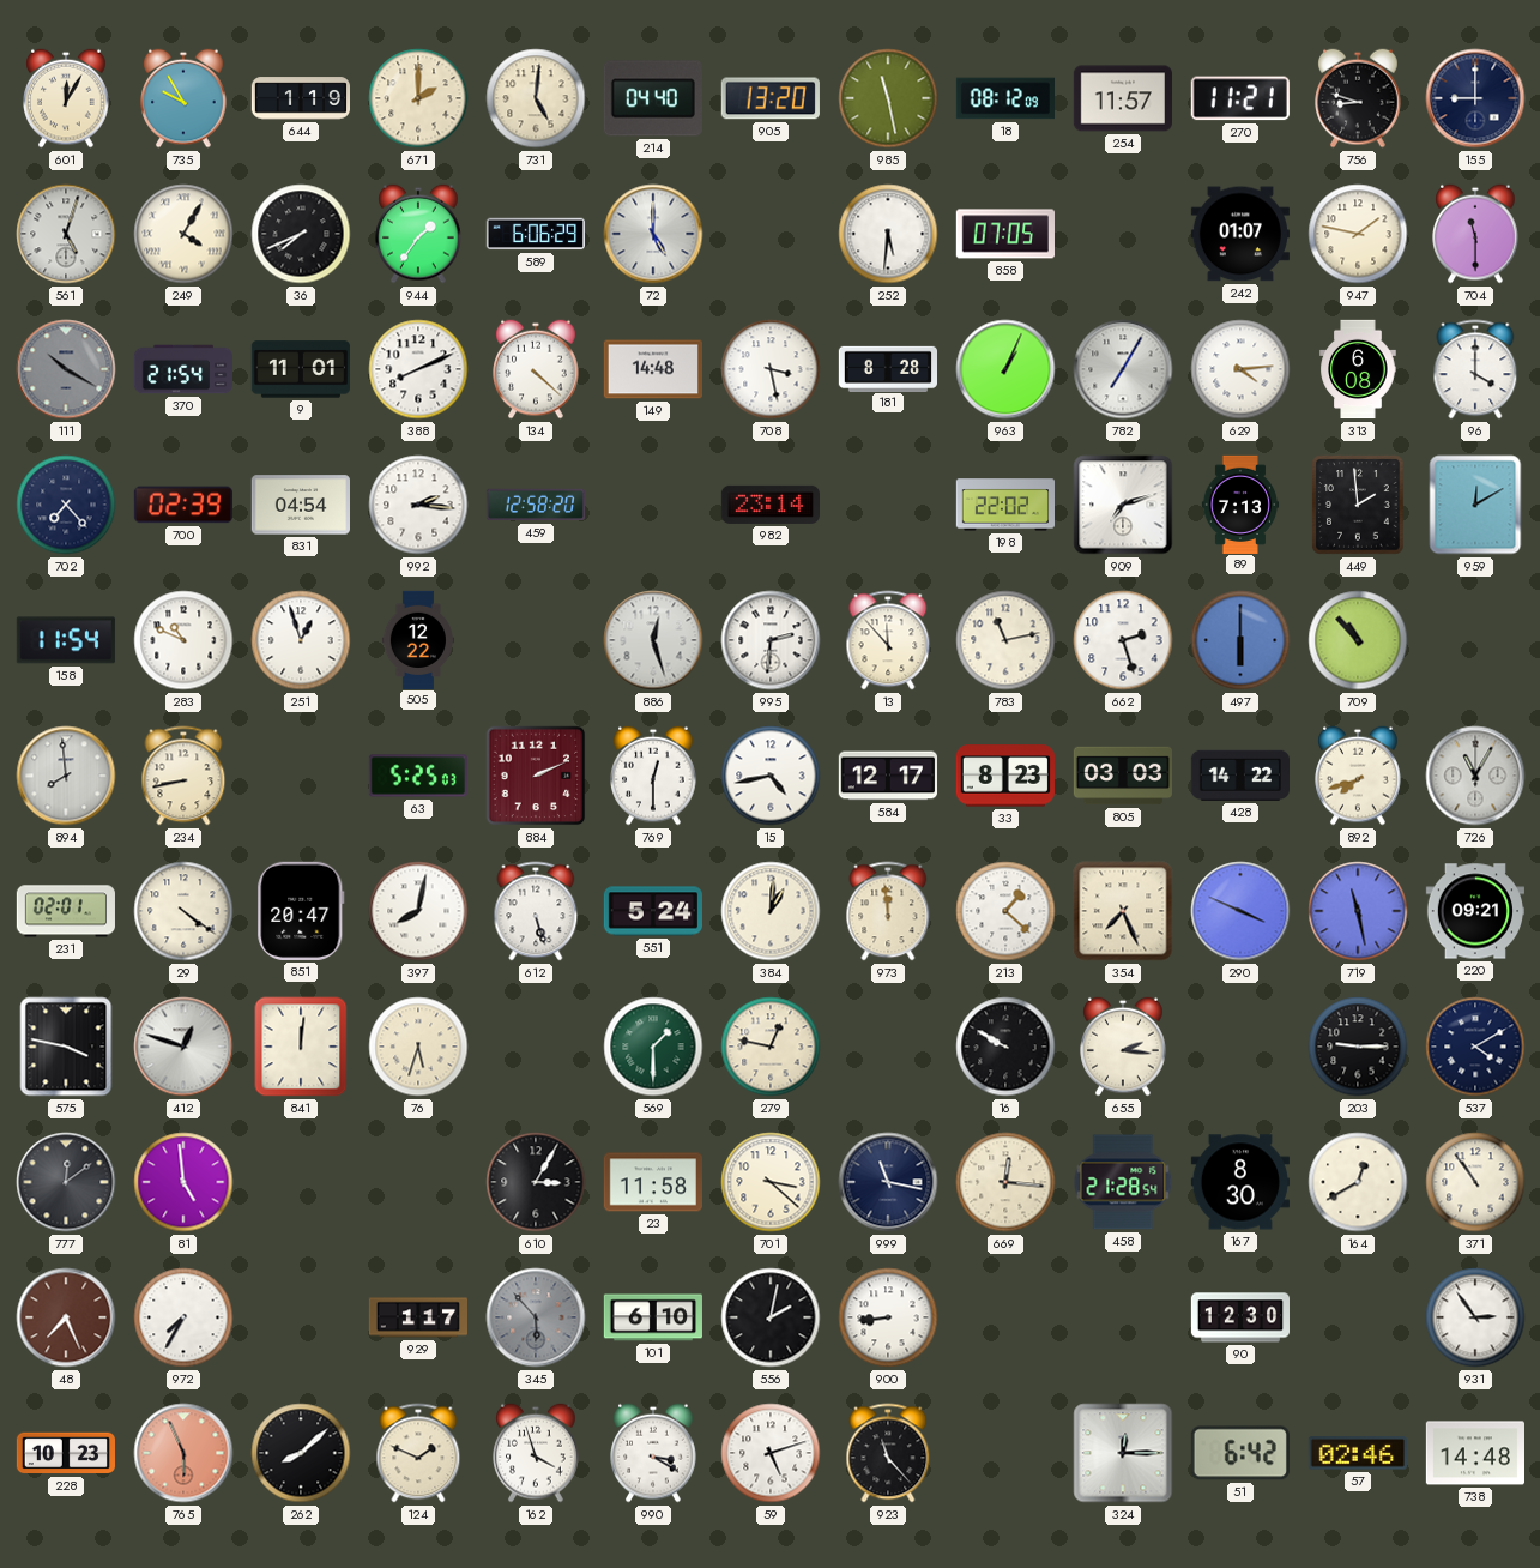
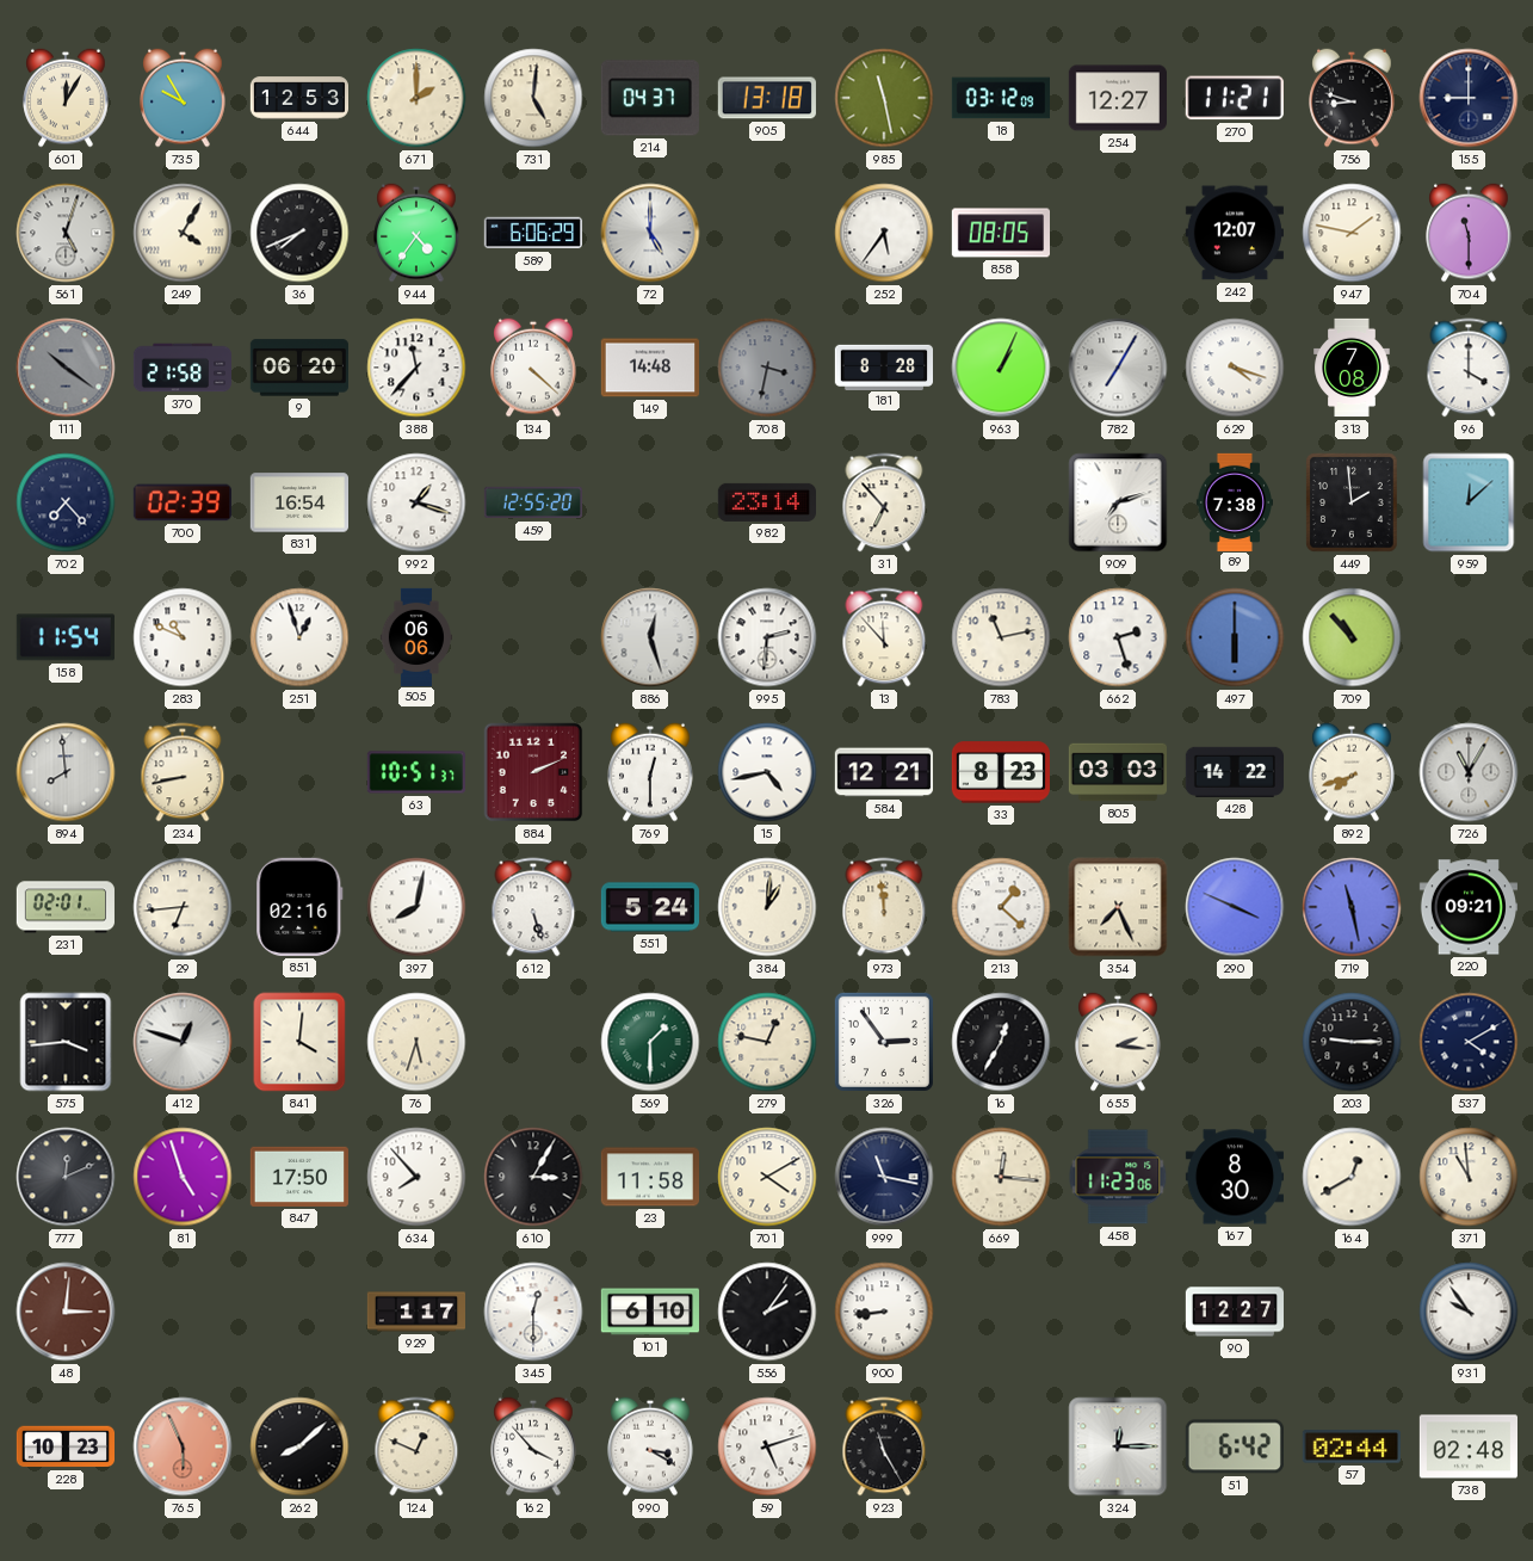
644: 1:19 -> 12:53 (298, 98)
214: 04:40 -> 04:37 (650, 98)
905: 13:20 -> 13:18 (767, 98)
18: 08:12 -> 03:12 (1000, 98)
254: 11:57 -> 12:27 (1117, 98)
944: 1:36 -> 4:36 (416, 233)
252: 5:31 -> 5:36 (884, 233)
858: 07:05 -> 08:05 (1000, 233)
242: 01:07 -> 12:07 (1235, 233)
111: 10:20 -> 10:21 (66, 368)
370: 21:54 -> 21:58 (181, 368)
9: 11:01 -> 06:20 (299, 368)
388: 8:11 -> 11:37 (416, 368)
708: 3:28 -> 3:32 (767, 368)
708 dial: white -> grey (767, 368)
629: 4:14 -> 4:18 (1235, 368)
313: 6:08 -> 7:08 (1352, 368)
831: 04:54 -> 16:54 (298, 502)
992: 2:16 -> 1:18 (416, 502)
459: 12:58 -> 12:55 (532, 502)
31: none -> 6:53 (884, 502)
198: 22:02 -> none (1004, 505)
89: 7:13 -> 7:38 (1234, 501)
959: 12:10 -> 12:08 (1469, 502)
505: 12:22 -> 06:06 (415, 636)
63: 5:25 -> 10:51 (415, 772)
584: 12:17 -> 12:21 (883, 772)
29: 4:21 -> 6:44 (183, 907)
851: 20:47 -> 02:16 (299, 907)
575: 3:47 -> 3:44 (66, 1042)
841: 12:01 -> 4:01 (299, 1042)
326: none -> 2:54 (884, 1042)
16: 9:50 -> 12:35 (1001, 1042)
777: 12:09 -> 12:11 (66, 1177)
81: 4:59 -> 4:57 (183, 1177)
847: none -> 17:50 (299, 1177)
634: none -> 7:53 (416, 1177)
701: 3:22 -> 4:10 (767, 1177)
458: 21:28 -> 11:23 (1118, 1177)
371: 10:54 -> 10:59 (1469, 1177)
48: 7:26 -> 3:01 (66, 1312)
972: 7:35 -> none (183, 1317)
345: 5:53 -> 12:30 (533, 1312)
345 dial: grey -> white (533, 1312)
556: 2:02 -> 2:06 (767, 1312)
90: 12:30 -> 12:27 (1235, 1312)
931: 2:54 -> 9:54 (1469, 1312)
124: 1:49 -> 12:49 (416, 1446)
162: 3:57 -> 3:53 (533, 1446)
923: 11:23 -> 11:25 (884, 1446)
57: 02:46 -> 02:44 (1352, 1446)
738: 14:48 -> 02:48 (1467, 1446)
